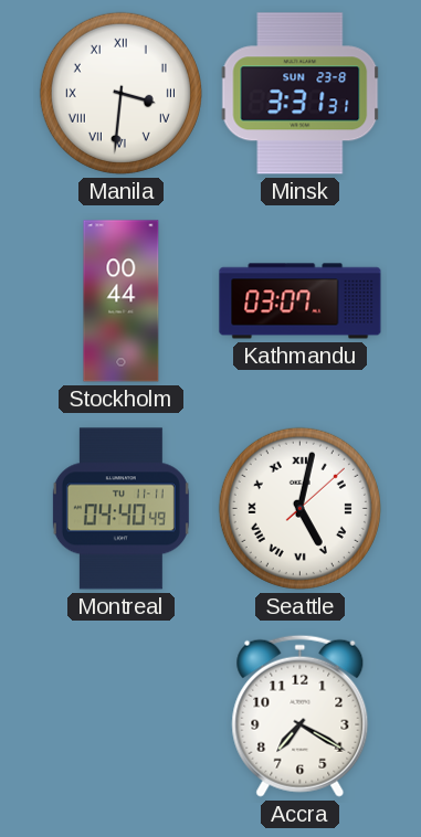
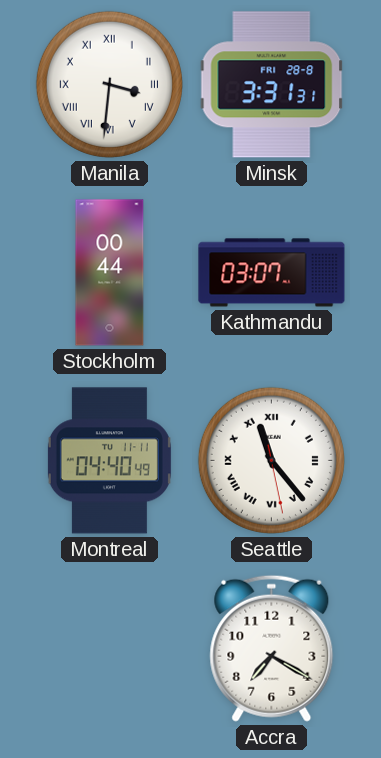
Minsk date: SUN 23-8 -> FRI 28-8 (272, 85)
Seattle: 5:02 -> 11:23 (271, 460)
